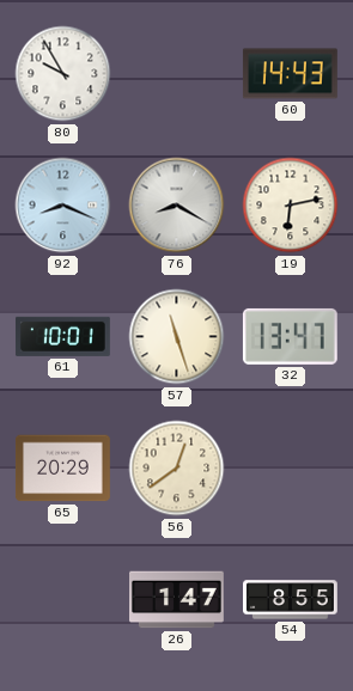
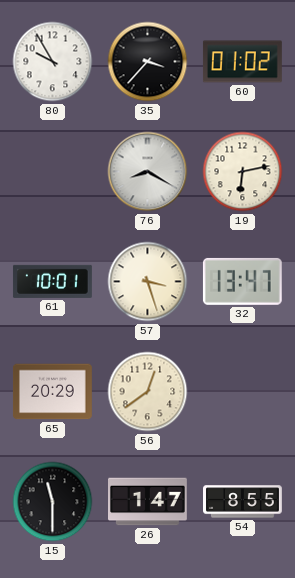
35: none -> 3:37 (148, 62)
60: 14:43 -> 01:02 (242, 62)
92: 8:19 -> none (63, 206)
57: 11:27 -> 3:27 (148, 282)
15: none -> 11:30 (53, 502)
